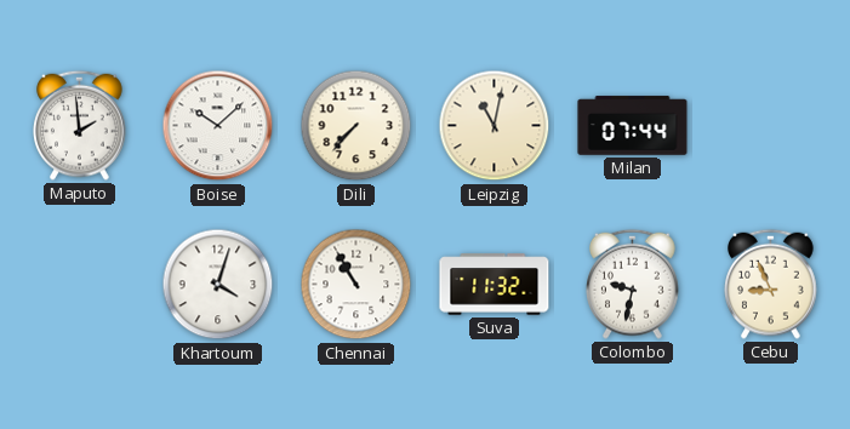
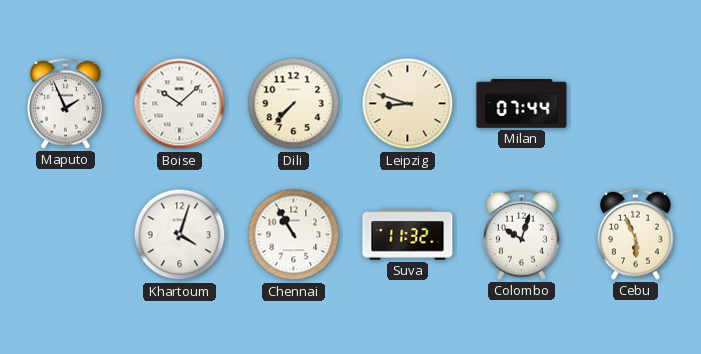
Maputo: 1:59 -> 1:56 (66, 103)
Leipzig: 11:02 -> 8:48 (408, 104)
Colombo: 9:32 -> 10:03 (522, 234)
Cebu: 8:56 -> 5:56 (636, 234)
